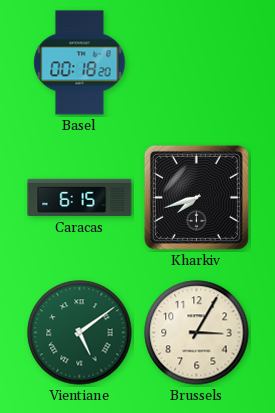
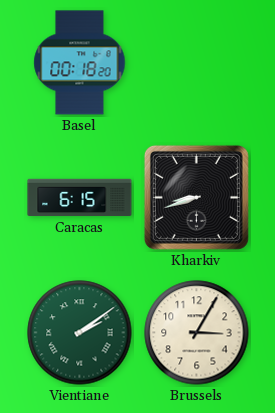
Kharkiv: 7:42 -> 8:42 (196, 197)
Vientiane: 5:09 -> 2:09 (80, 333)
